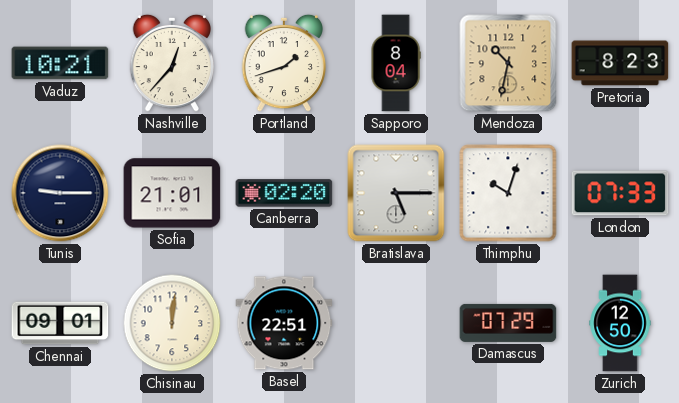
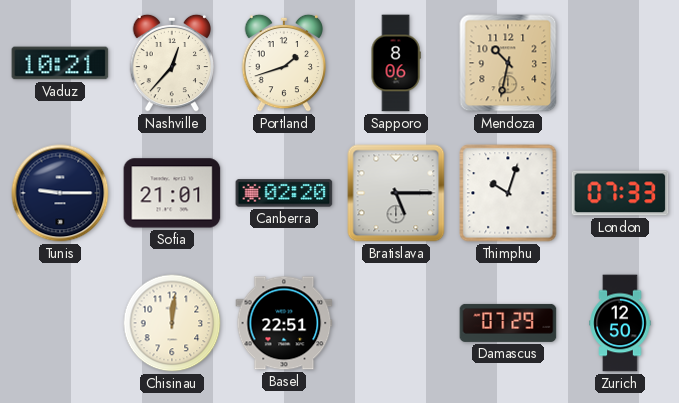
Sapporo: 8:04 -> 8:06 (396, 63)
Pretoria: 8:23 -> none (620, 63)
Chennai: 09:01 -> none (60, 323)
